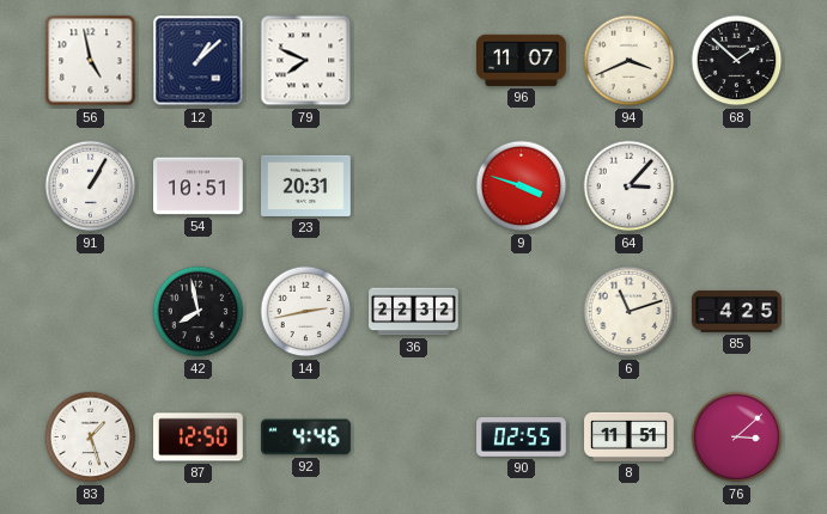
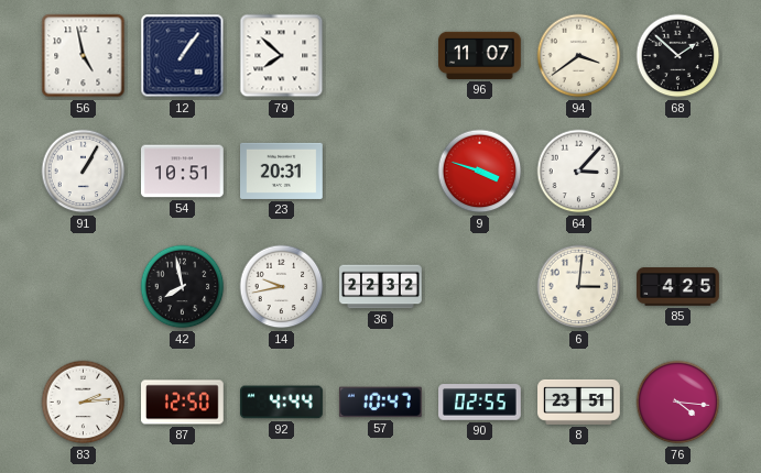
12: 1:08 -> 1:06 (183, 56)
79: 7:49 -> 7:52 (282, 56)
94: 3:41 -> 3:39 (579, 56)
14: 2:43 -> 9:43 (282, 287)
6: 11:12 -> 3:01 (579, 287)
83: 1:27 -> 2:14 (84, 403)
92: 4:46 -> 4:44 (282, 403)
57: none -> 10:47 (380, 403)
8: 11:51 -> 23:51 (579, 402)
76: 3:08 -> 4:16 (678, 403)
